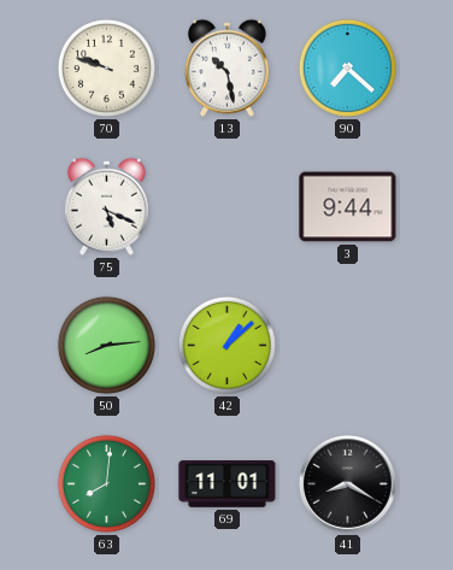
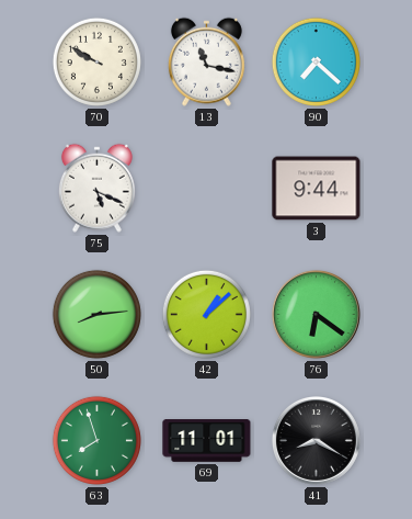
70: 9:48 -> 9:50 (96, 61)
13: 10:28 -> 11:17 (206, 61)
76: none -> 6:21 (316, 314)
63: 8:01 -> 7:57 (96, 440)
